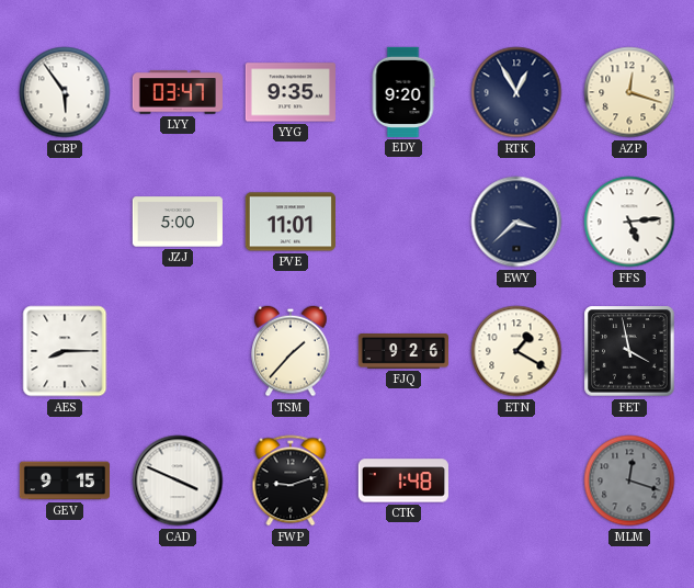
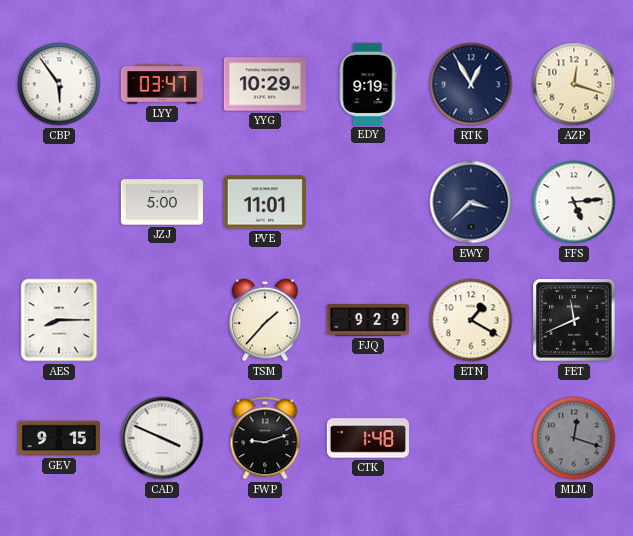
YYG: 9:35 -> 10:29 (265, 84)
EDY: 9:20 -> 9:19 (368, 84)
FJQ: 9:26 -> 9:29 (367, 321)
FET: 3:58 -> 11:41 (574, 320)
